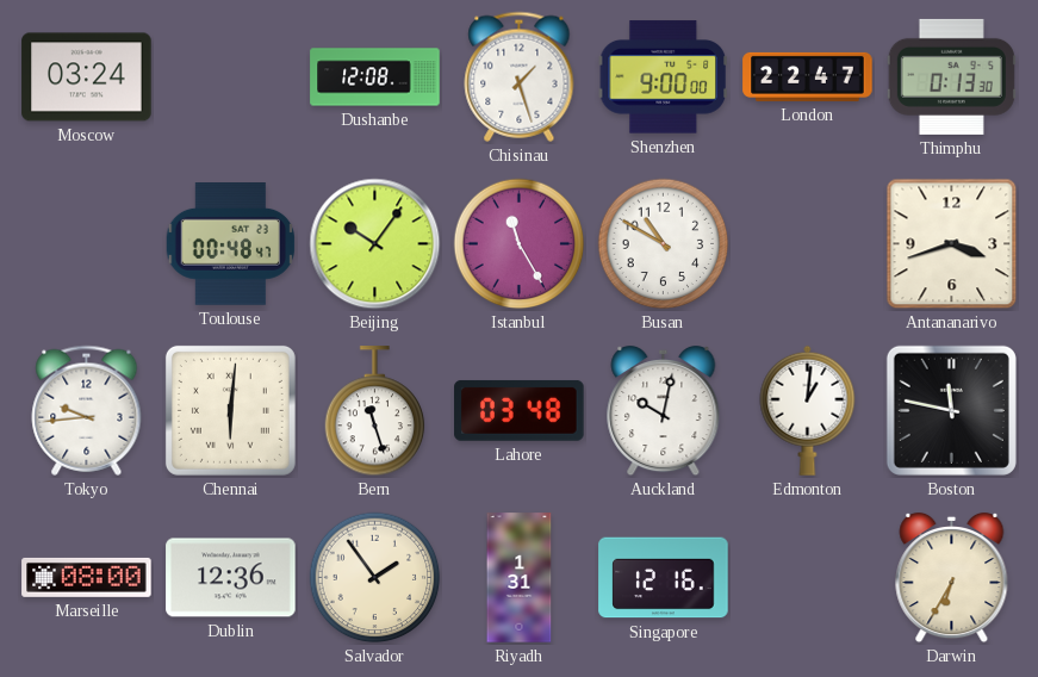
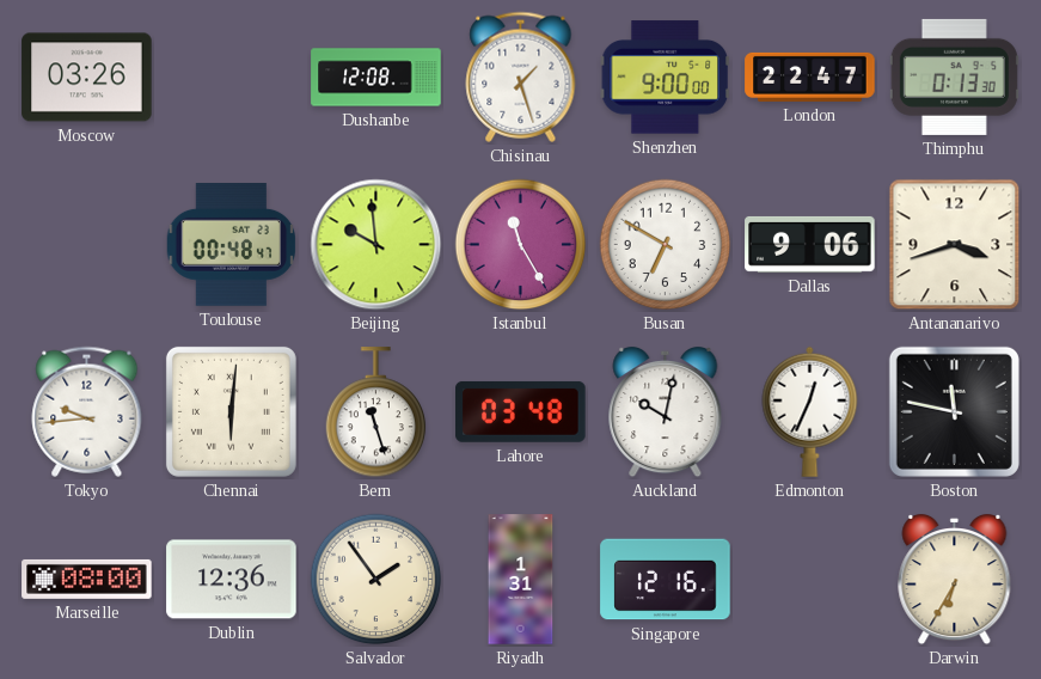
Moscow: 03:24 -> 03:26 (87, 78)
Beijing: 10:06 -> 9:59 (376, 245)
Busan: 10:50 -> 6:50 (666, 245)
Dallas: none -> 9:06 (810, 244)
Edmonton: 1:01 -> 12:34 (810, 411)
